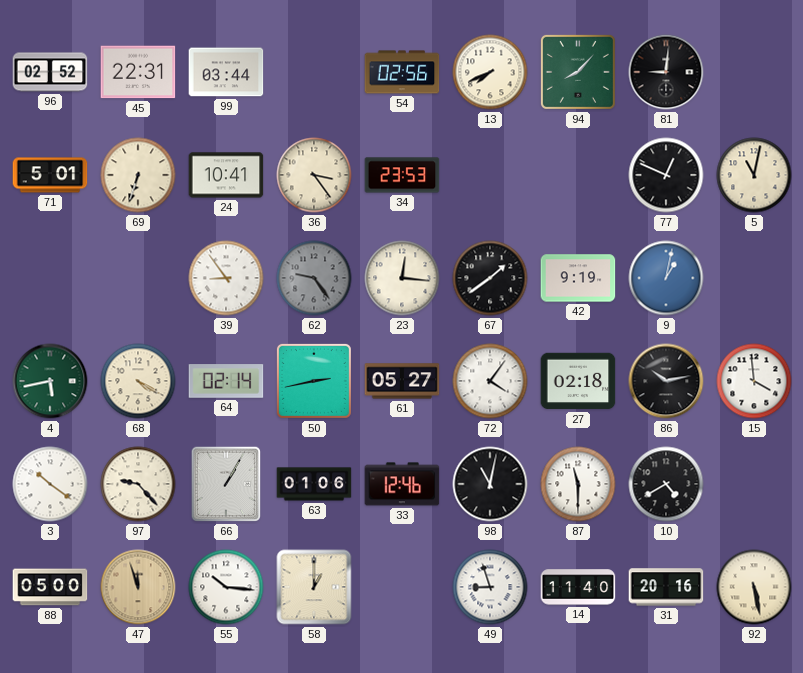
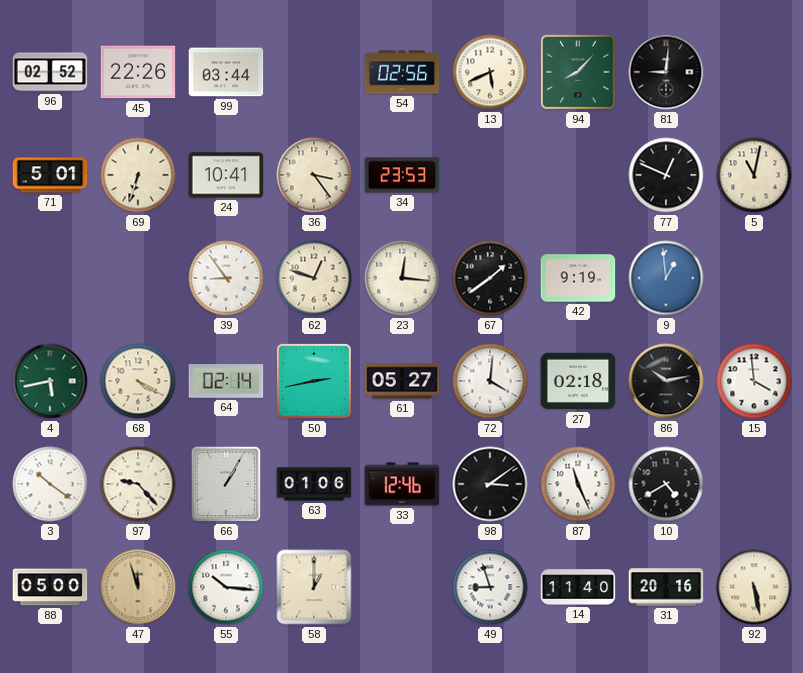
45: 22:31 -> 22:26 (138, 72)
13: 7:41 -> 5:41 (490, 72)
62: 9:24 -> 12:48 (314, 278)
62 dial: grey -> cream (314, 278)
9: 1:02 -> 12:59 (666, 278)
72: 4:06 -> 4:01 (490, 381)
98: 11:02 -> 3:09 (490, 484)
87: 11:30 -> 11:26 (578, 484)
